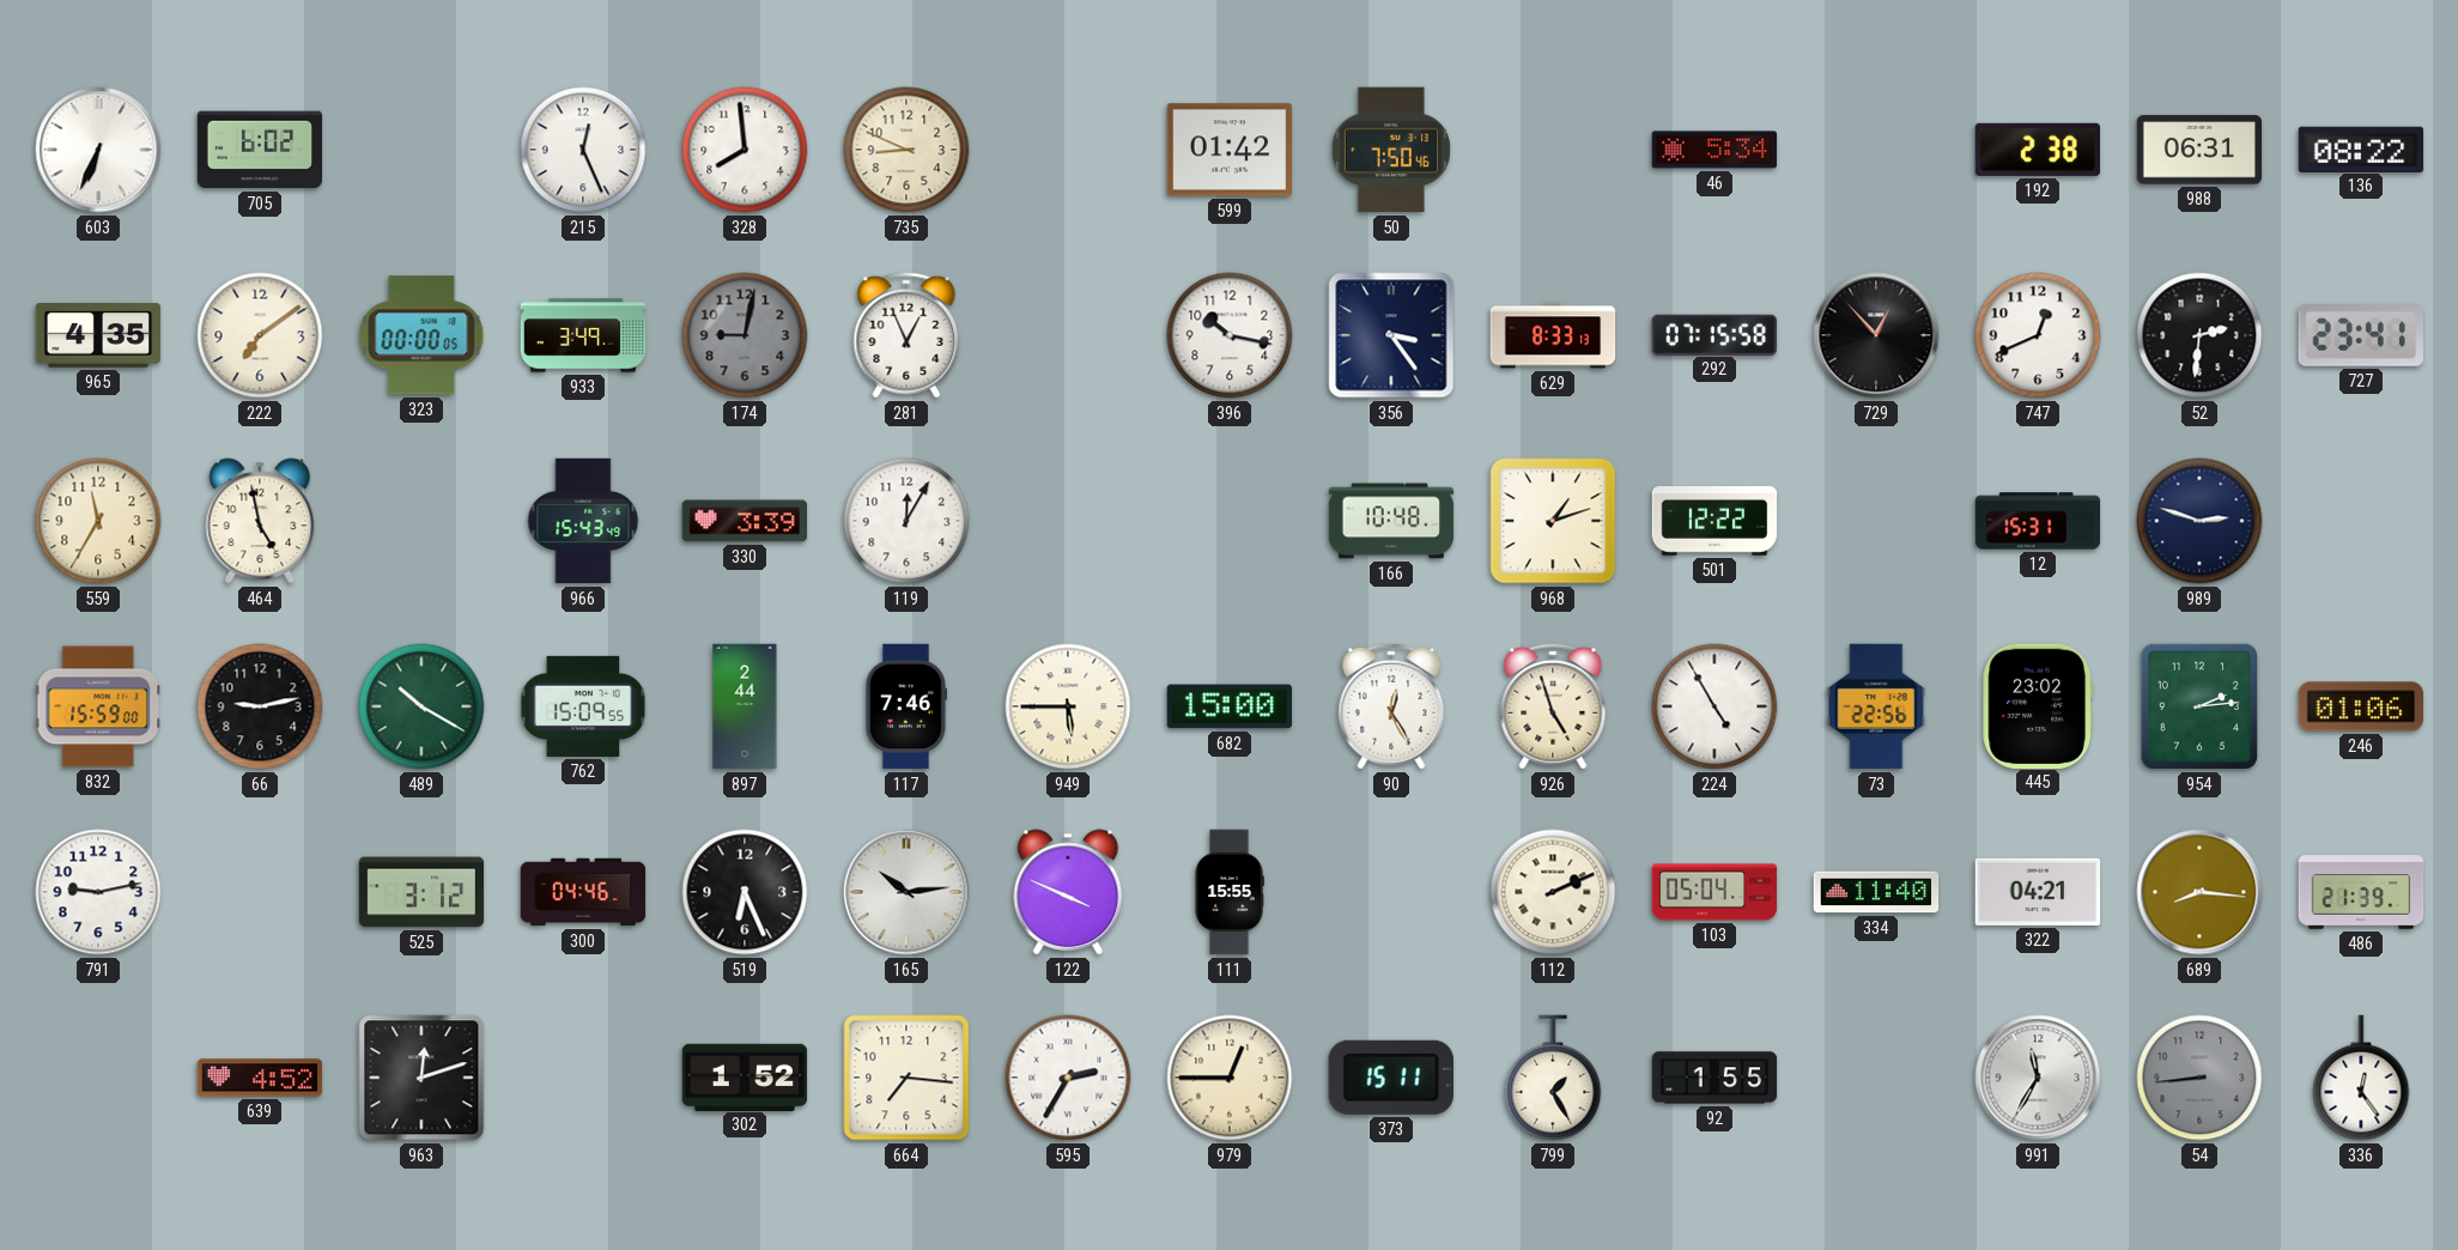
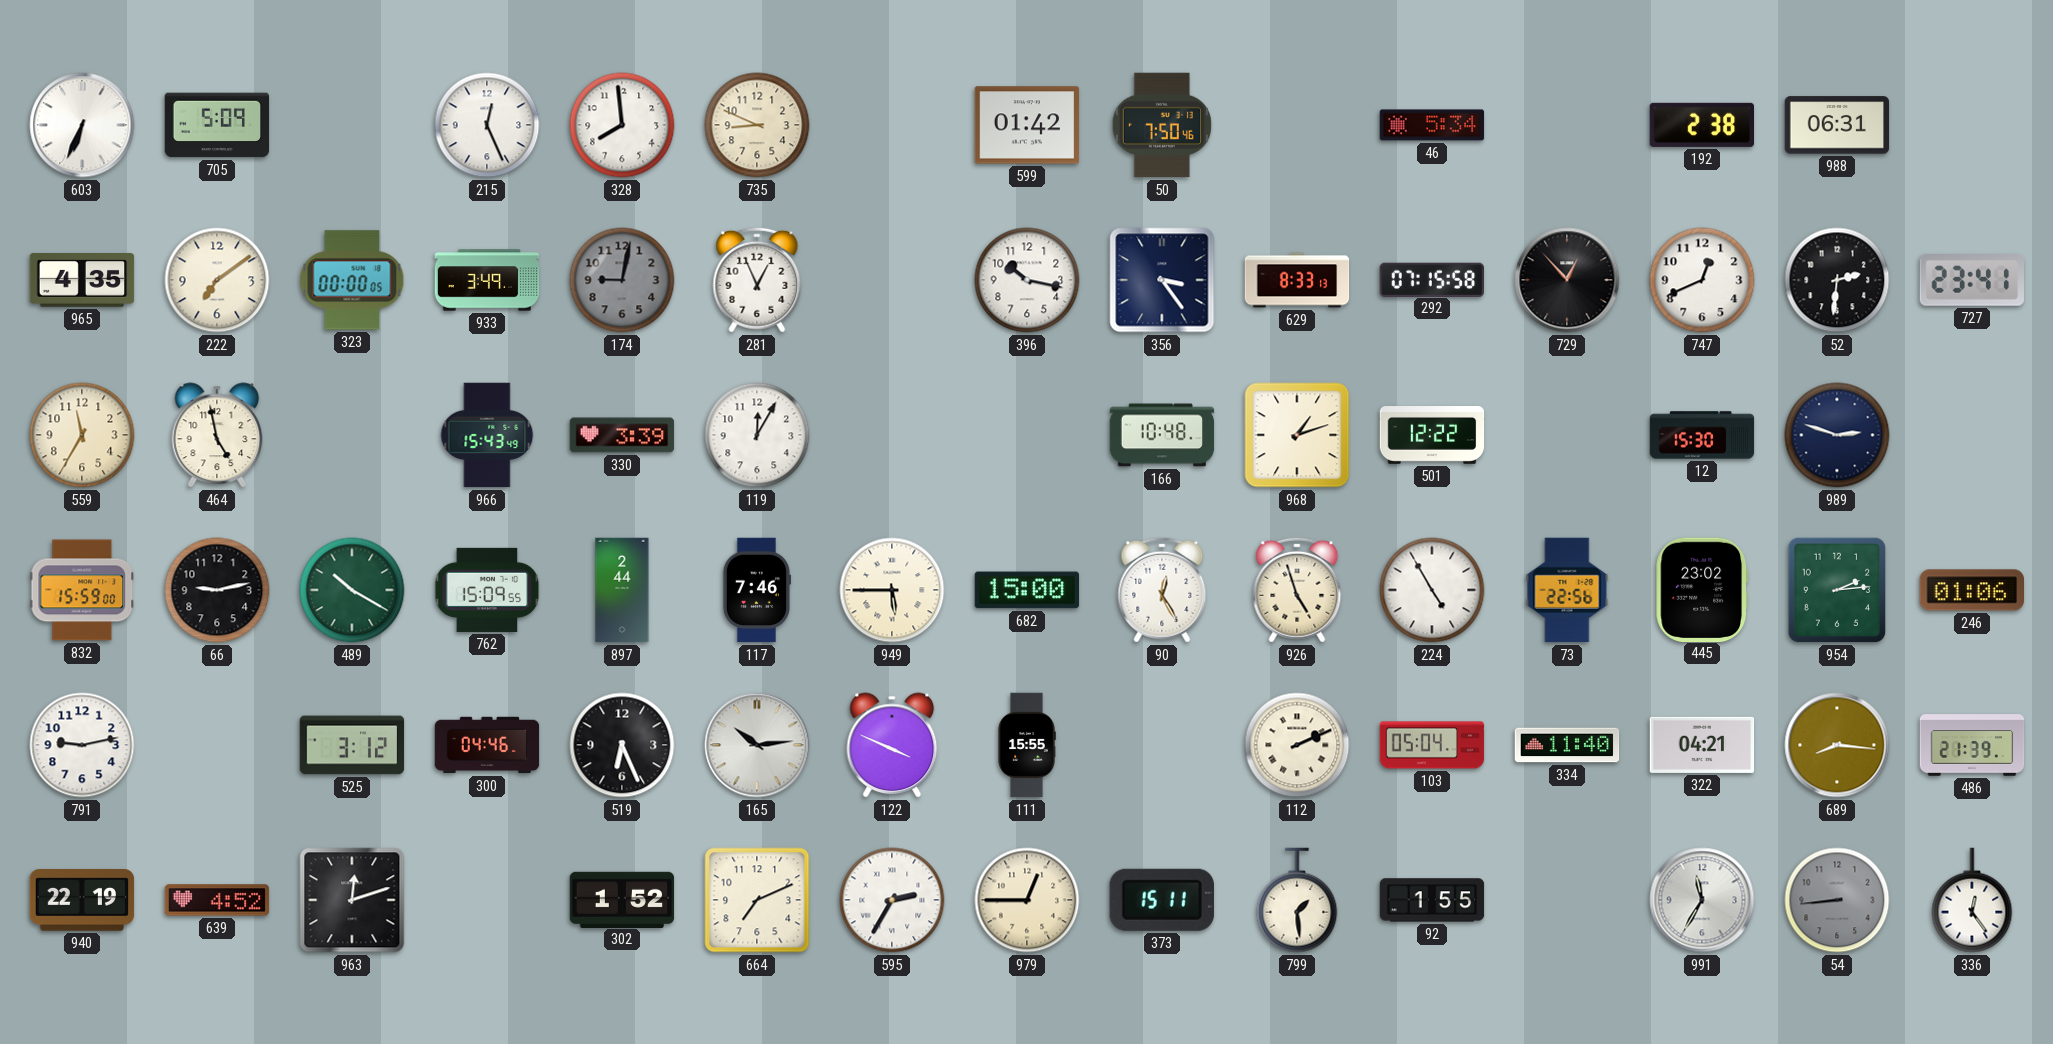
705: 6:02 -> 5:09 (217, 125)
136: 08:22 -> none (2361, 148)
12: 15:31 -> 15:30 (1702, 435)
940: none -> 22:19 (82, 900)
664: 7:16 -> 7:11 (757, 900)
799: 1:25 -> 1:29 (1297, 900)
